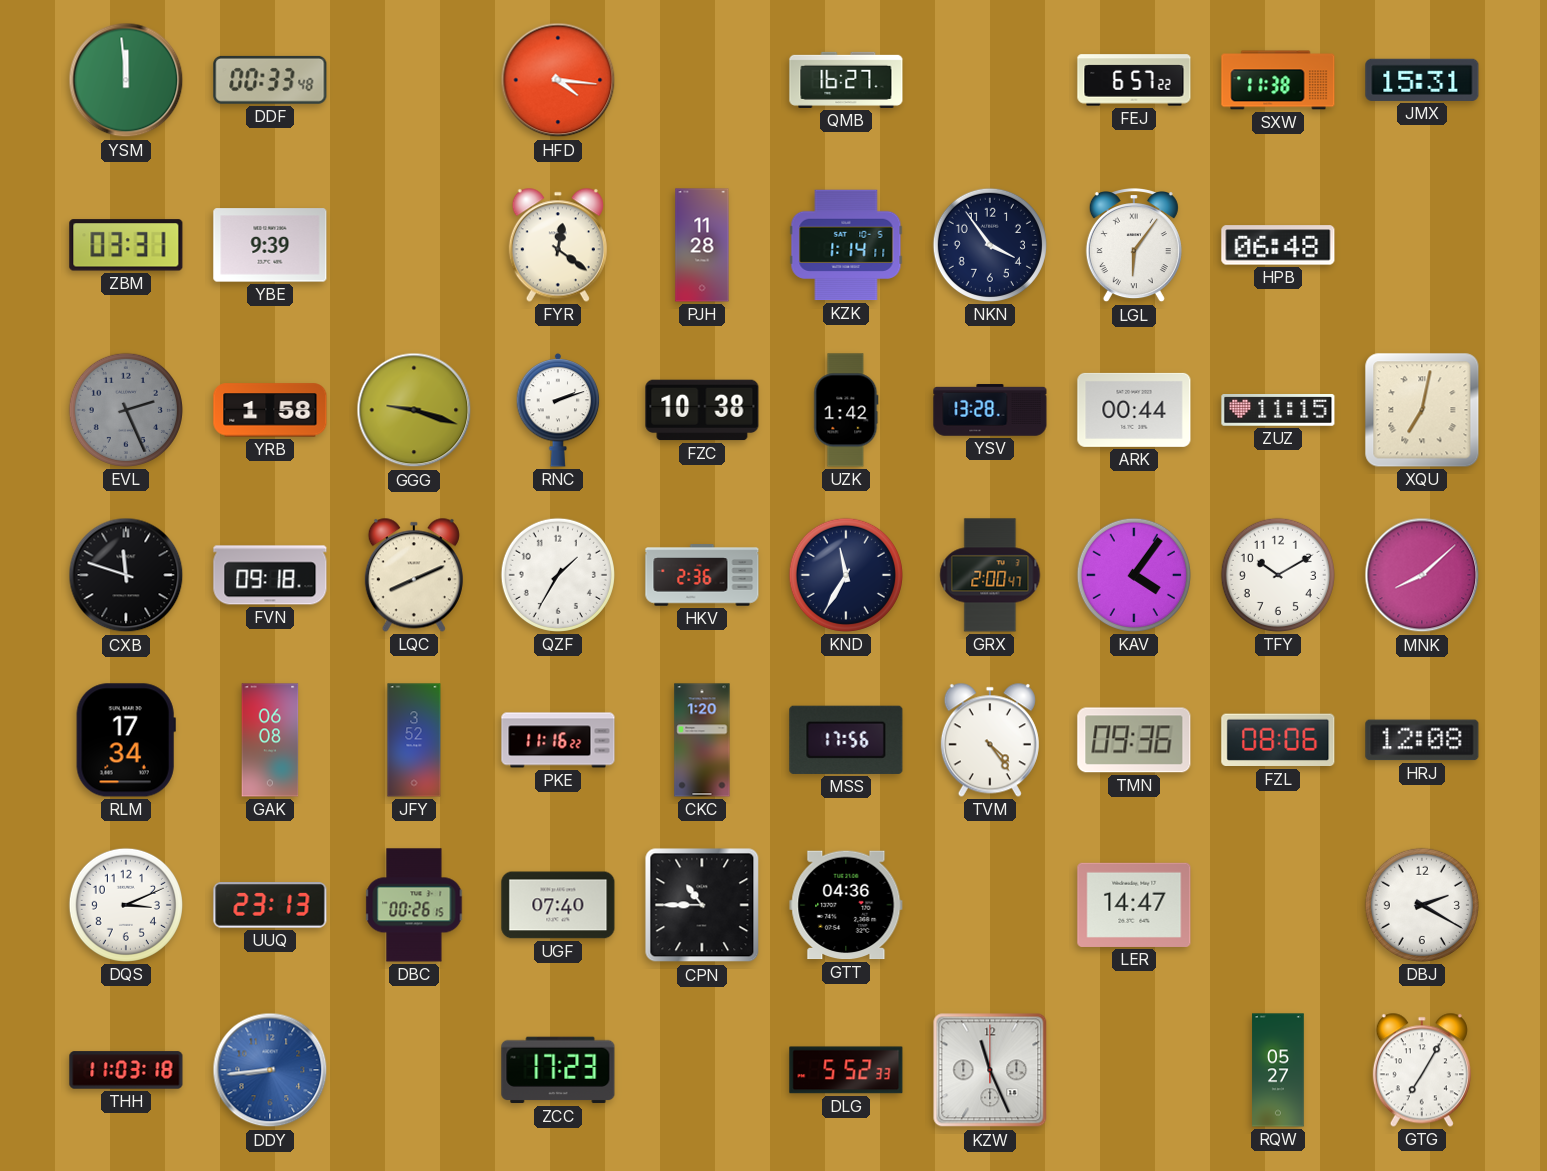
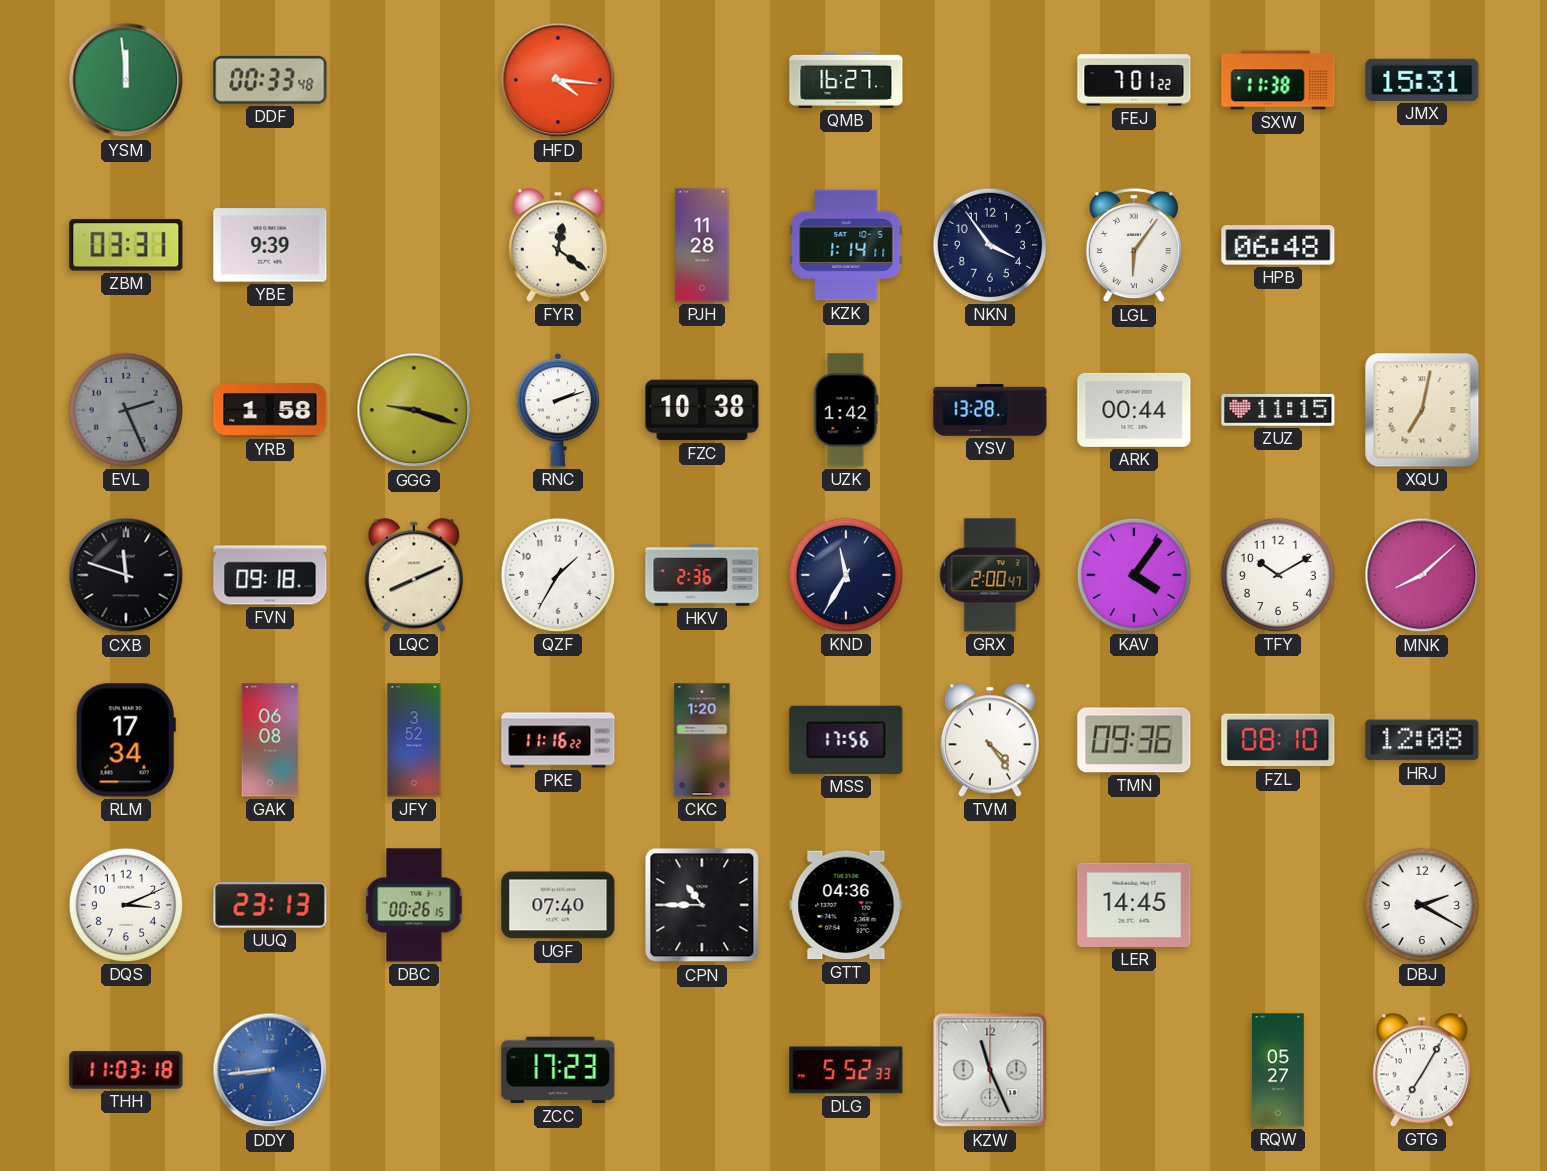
FEJ: 6:57 -> 7:01 (1134, 80)
FZL: 08:06 -> 08:10 (1278, 740)
LER: 14:47 -> 14:45 (1134, 905)
